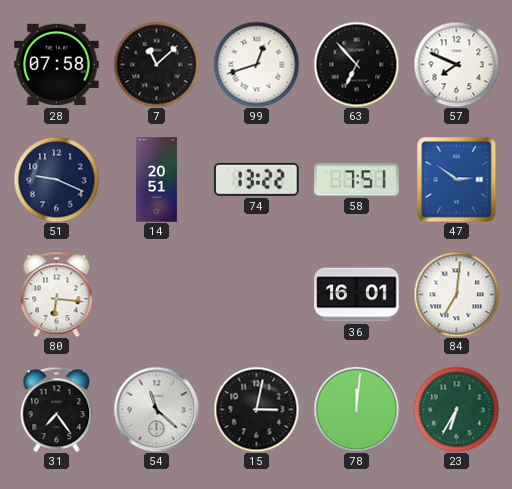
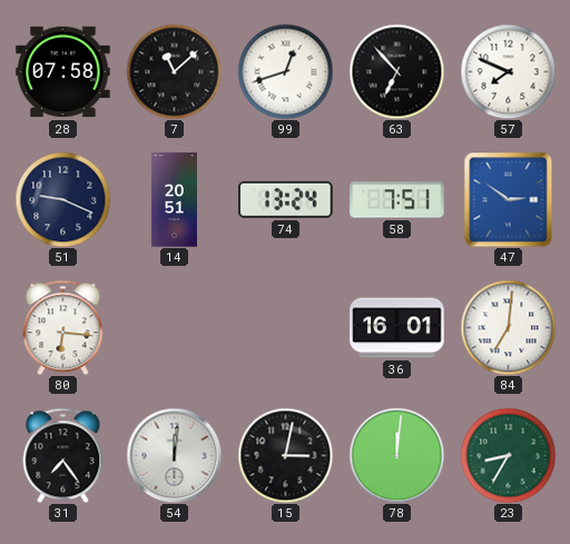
74: 13:22 -> 13:24 (286, 199)
54: 11:22 -> 12:01 (174, 455)
23: 6:35 -> 8:35 (508, 455)
